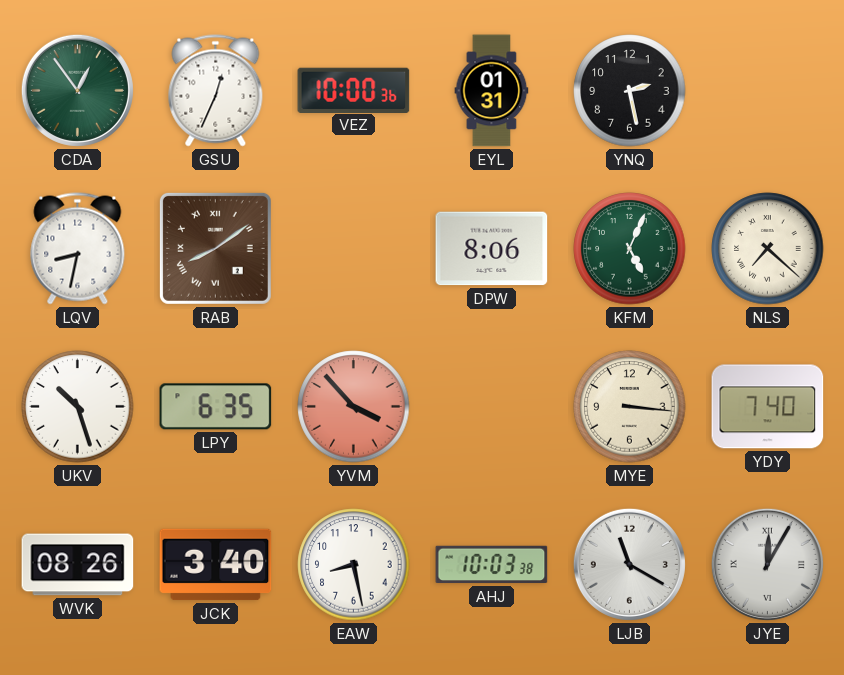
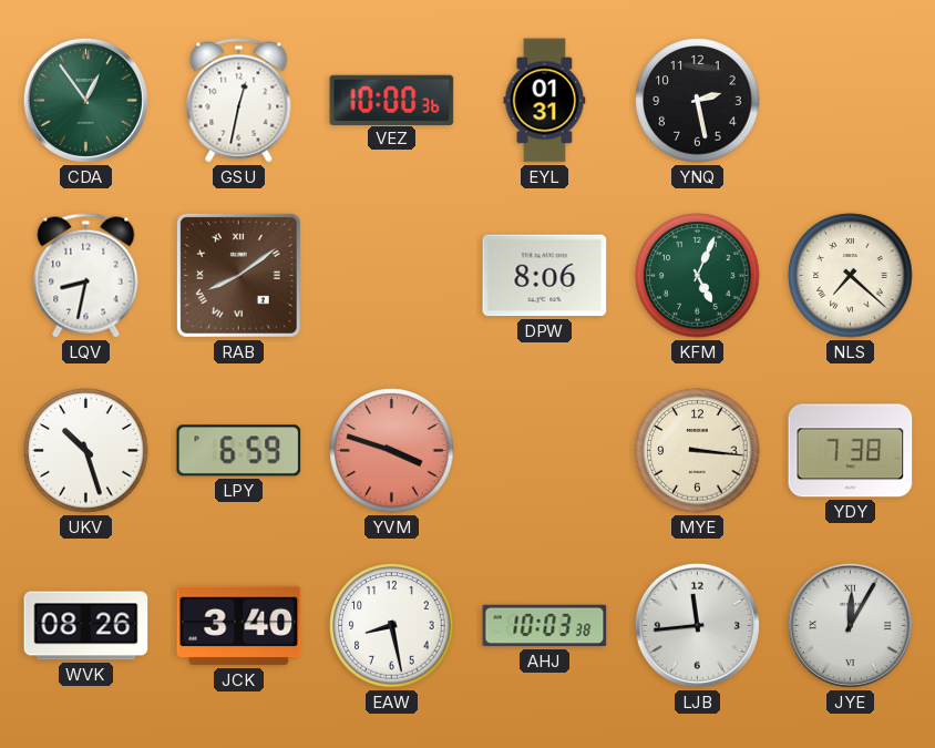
GSU: 12:34 -> 12:32 (239, 101)
LPY: 6:35 -> 6:59 (239, 451)
YVM: 3:53 -> 3:48 (392, 451)
YDY: 7:40 -> 7:38 (851, 451)
LJB: 11:20 -> 11:44 (697, 625)
